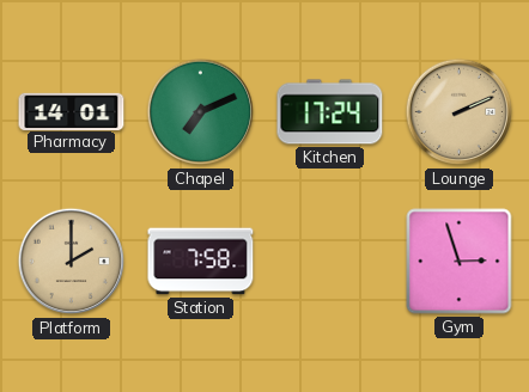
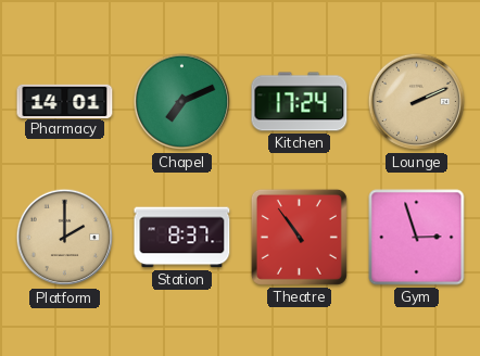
Station: 7:58 -> 8:37 (182, 238)
Theatre: none -> 10:54 (299, 237)
